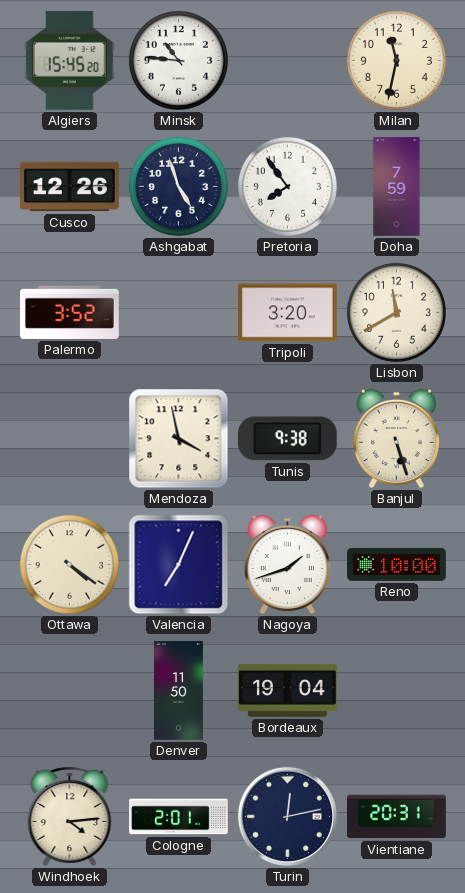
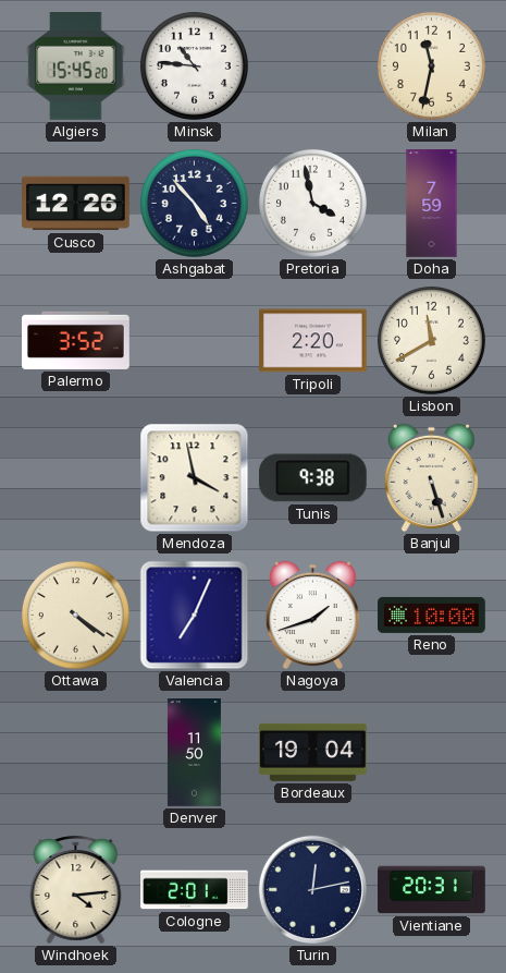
Ashgabat: 4:57 -> 4:53 (194, 203)
Pretoria: 7:54 -> 3:58 (312, 203)
Tripoli: 3:20 -> 2:20 (313, 341)
